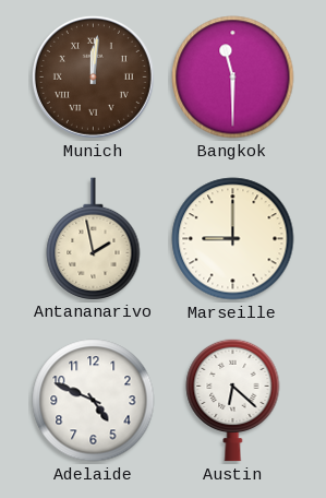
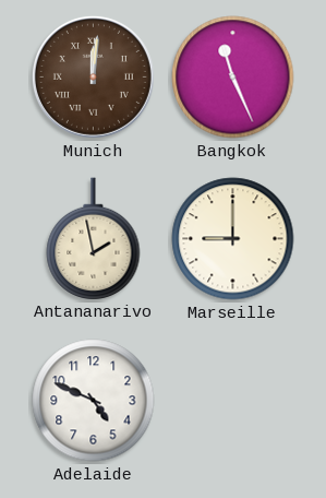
Bangkok: 11:30 -> 11:26 (233, 78)
Austin: 6:22 -> none (233, 400)
